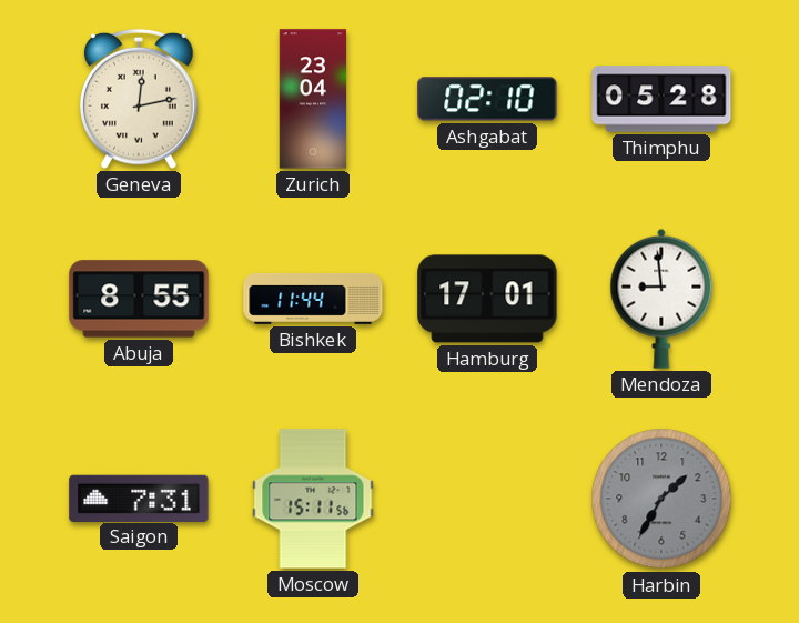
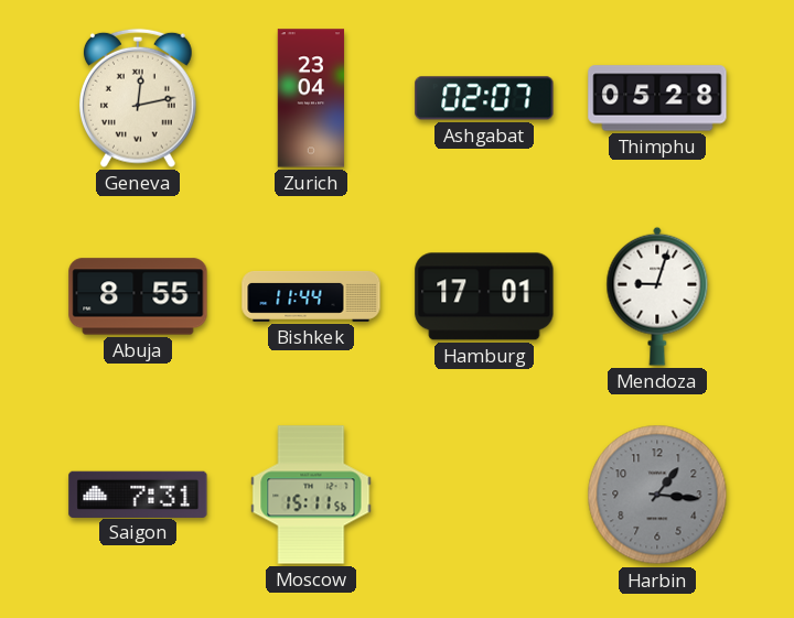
Ashgabat: 02:10 -> 02:07 (484, 98)
Mendoza: 8:59 -> 9:03 (657, 296)
Harbin: 1:35 -> 1:16 (657, 495)
